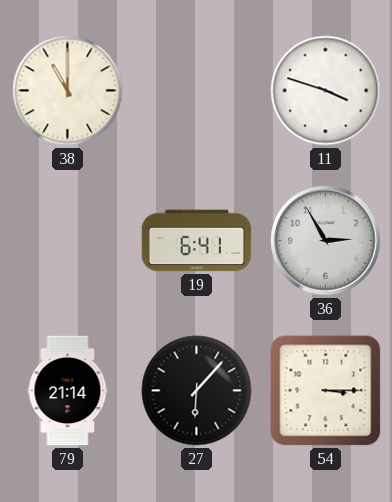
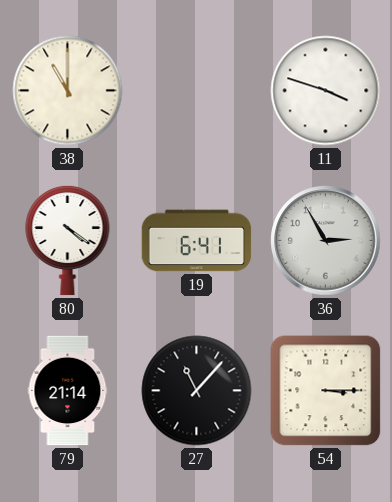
80: none -> 4:21 (68, 240)
27: 6:07 -> 11:07 (197, 391)
